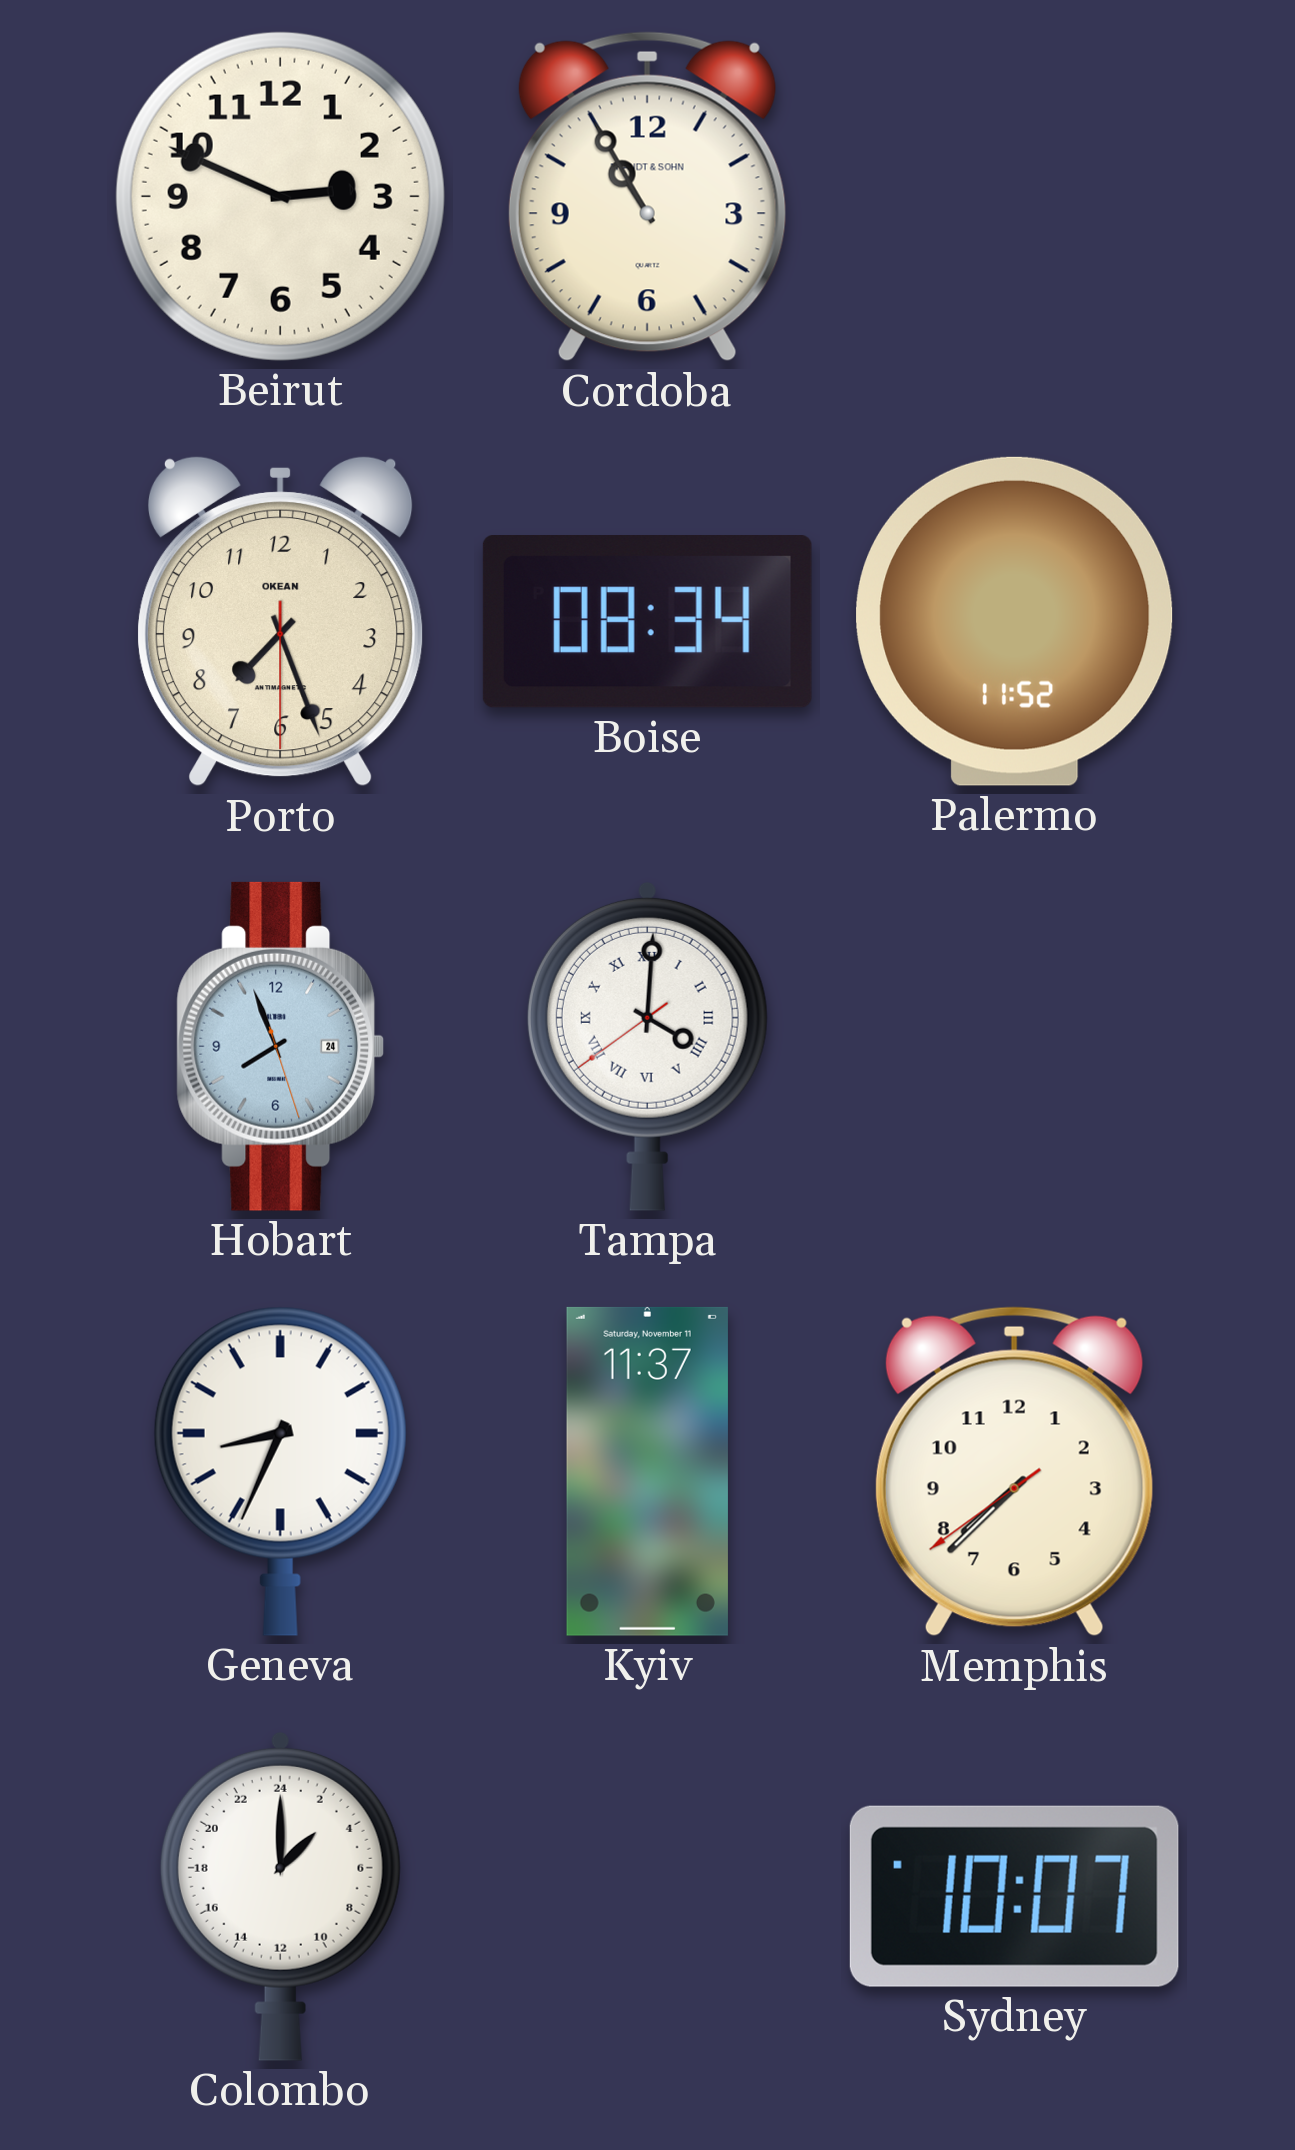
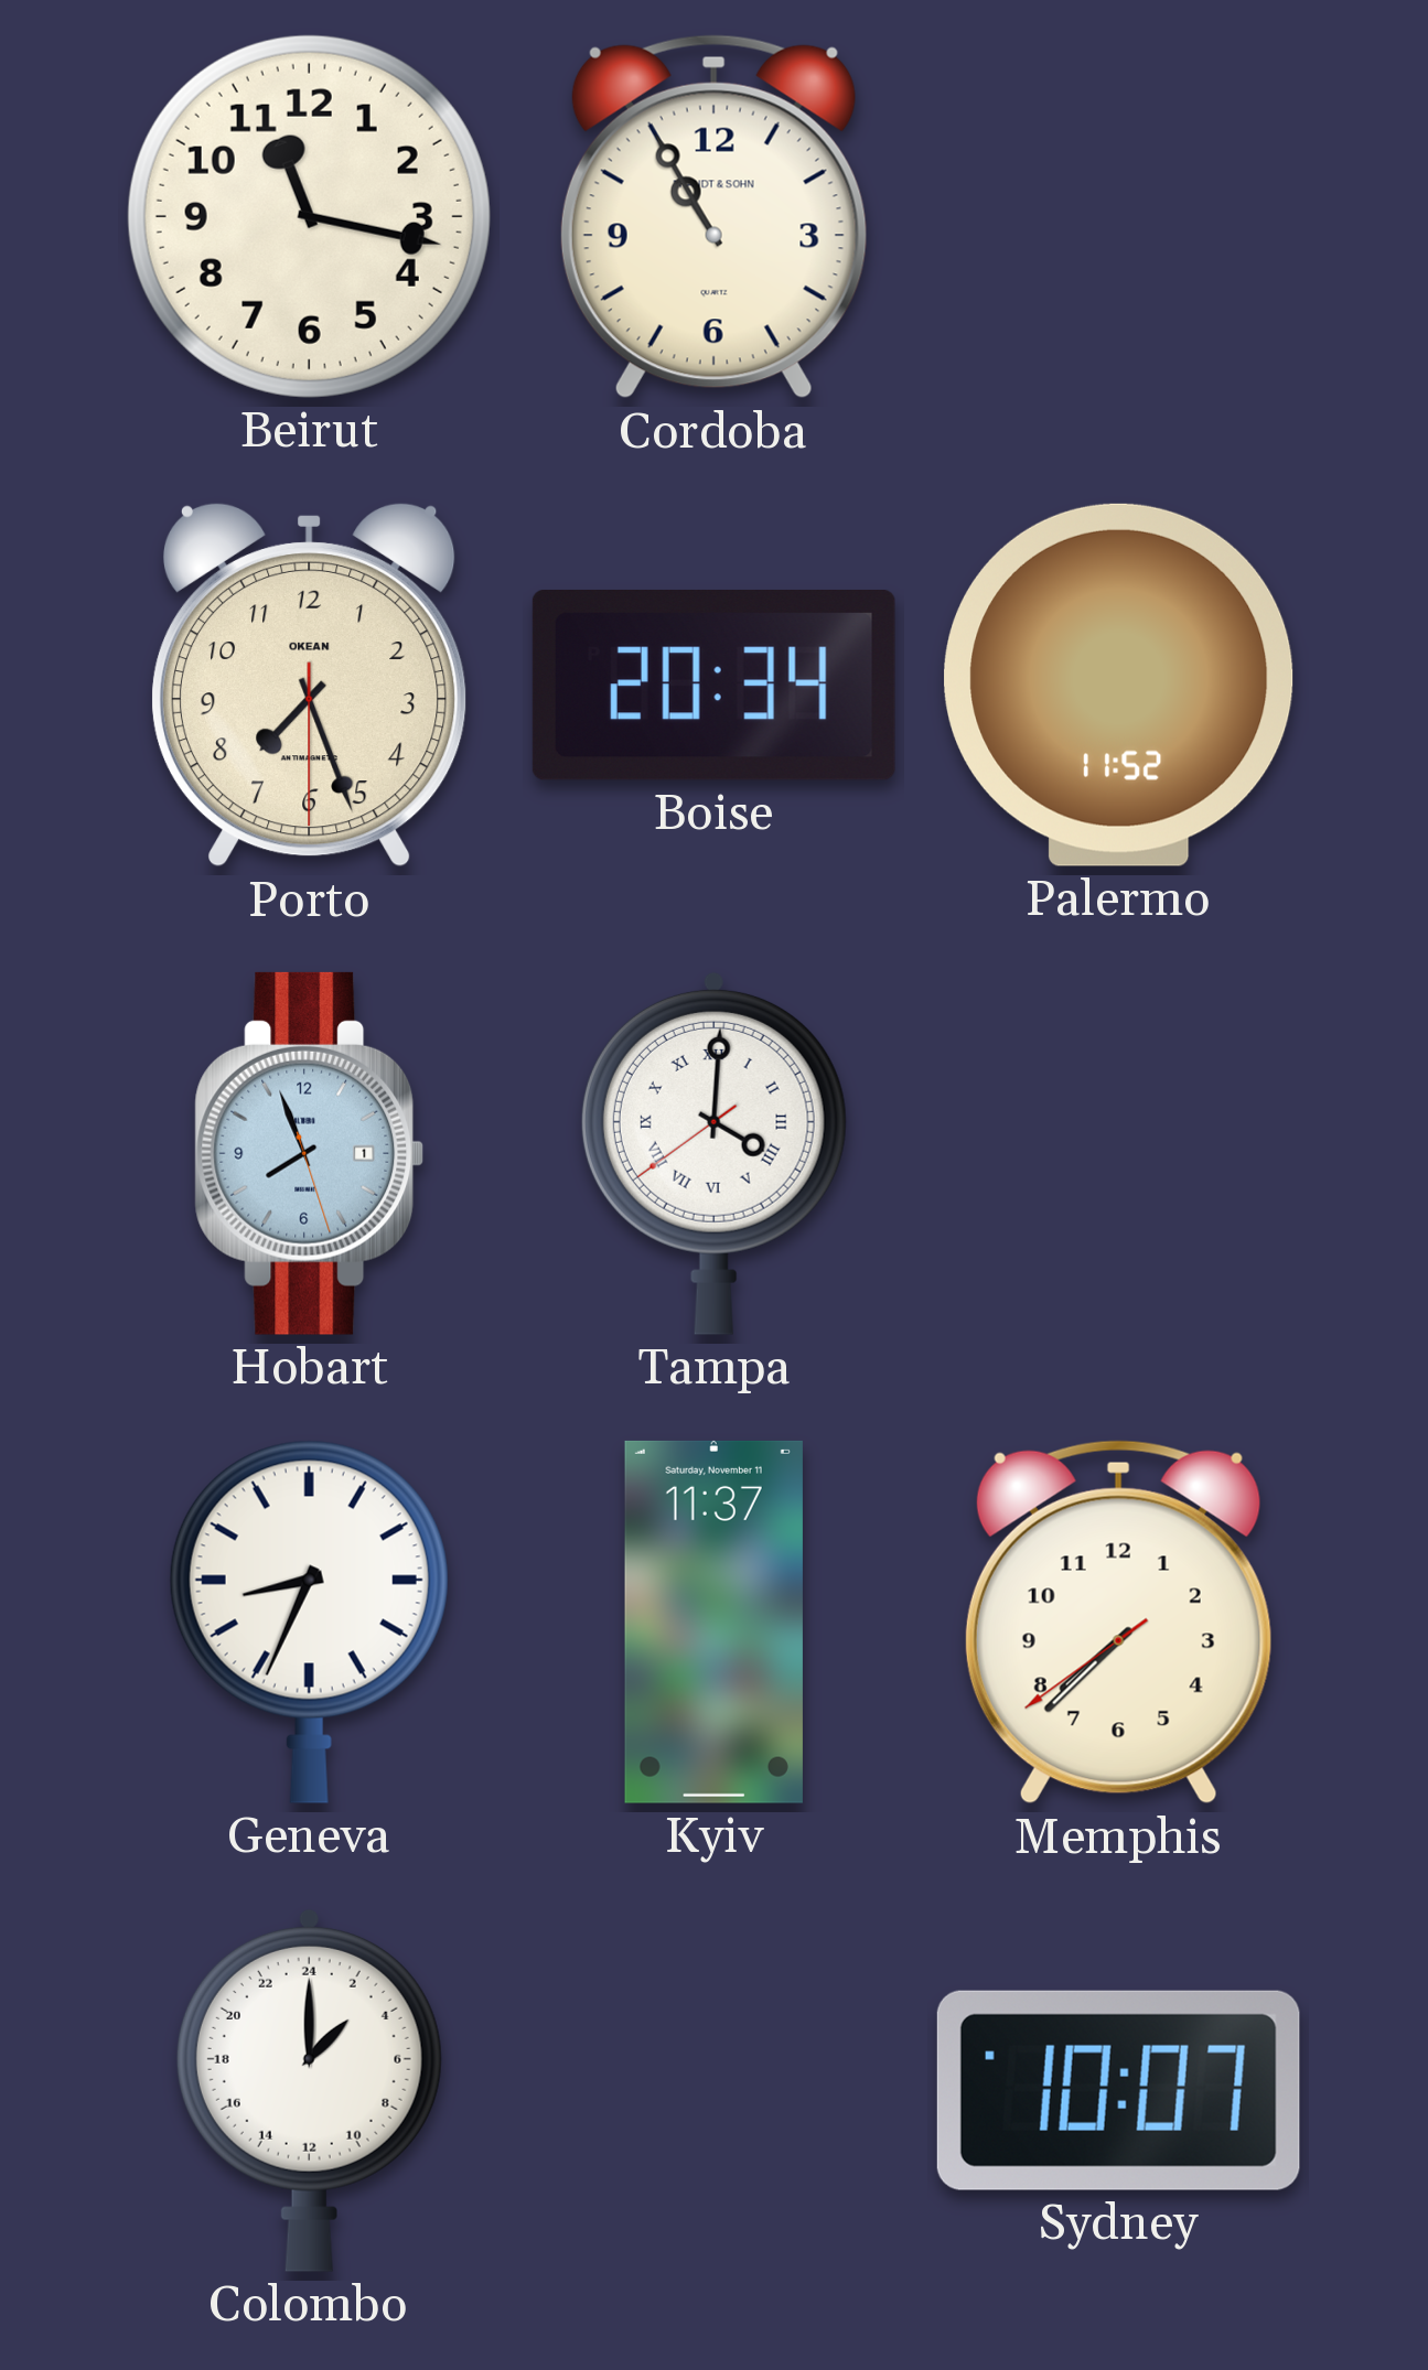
Beirut: 2:49 -> 11:17 (309, 216)
Boise: 08:34 -> 20:34 (713, 686)
Hobart date: 24 -> 1 (310, 1153)
